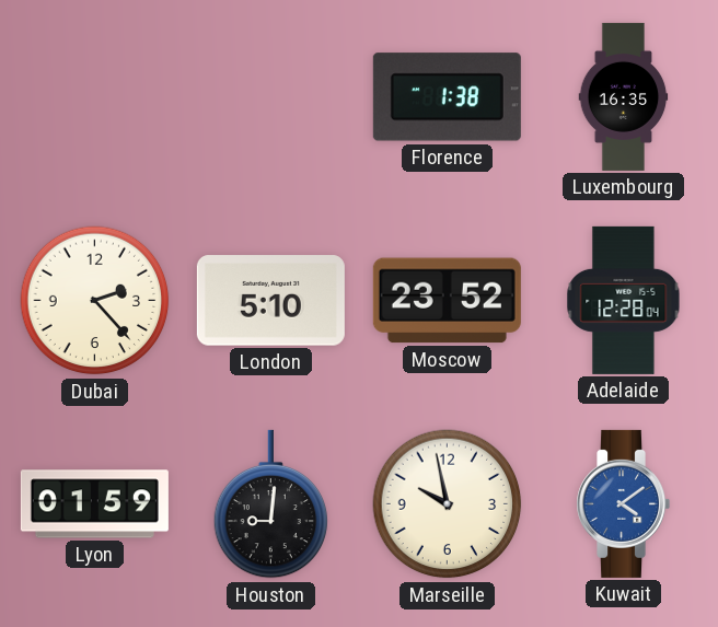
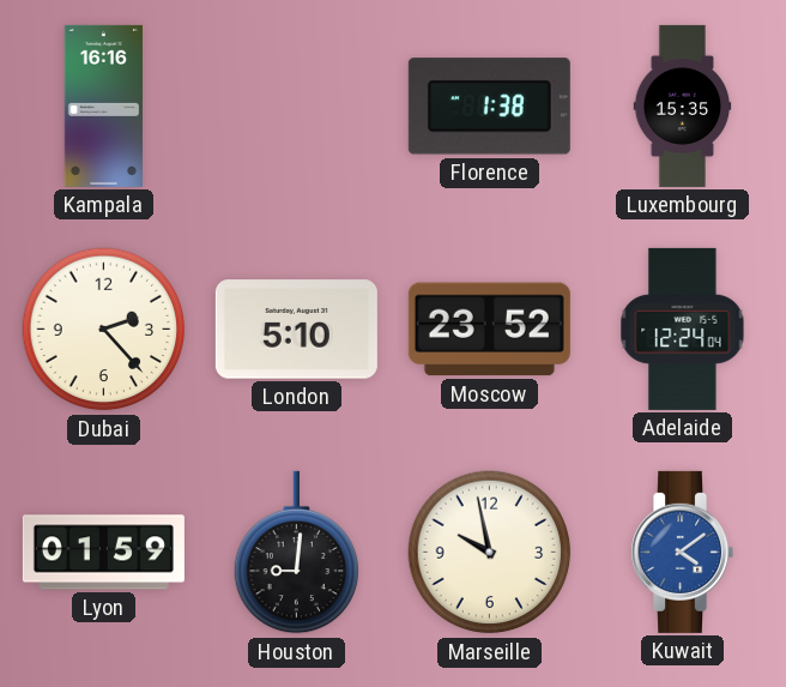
Kampala: none -> 16:16 (103, 106)
Luxembourg: 16:35 -> 15:35 (683, 106)
Adelaide: 12:28 -> 12:24 (683, 329)
